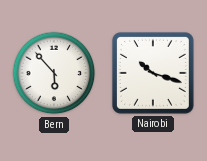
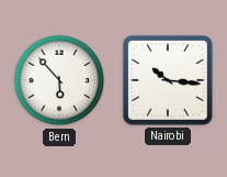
Nairobi: 10:18 -> 10:16 (168, 80)
